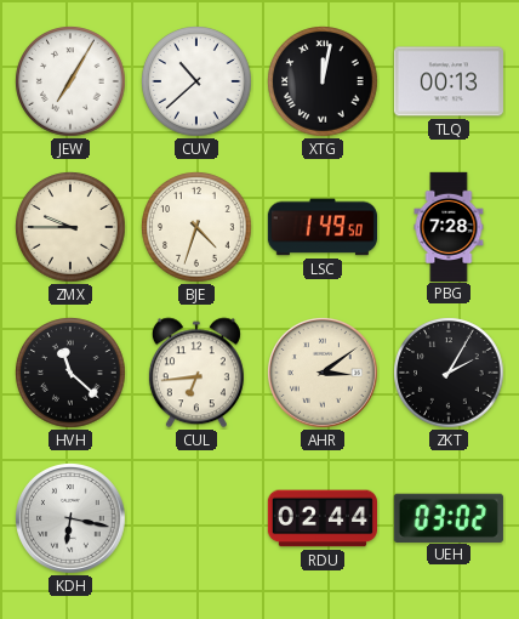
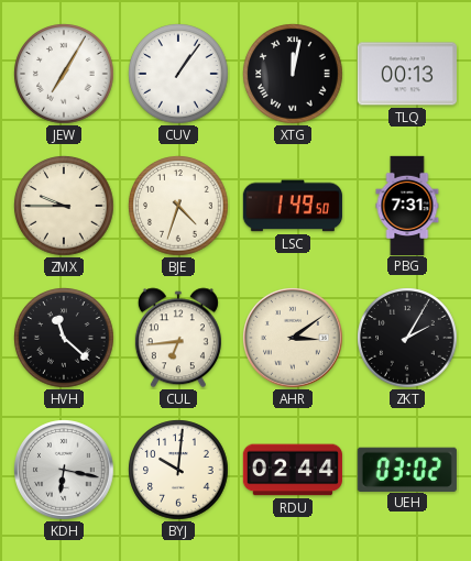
CUV: 10:38 -> 1:06 (178, 74)
PBG: 7:28 -> 7:31 (407, 205)
BYJ: none -> 10:01 (178, 470)
